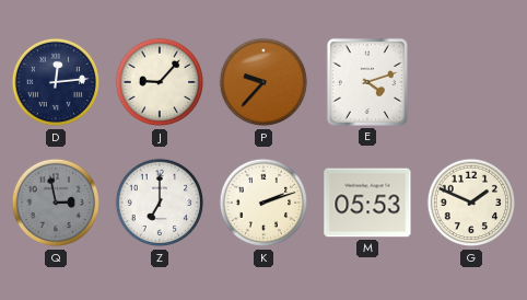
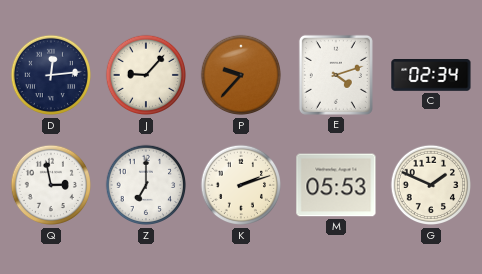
C: none -> 02:34 (431, 75)
Q dial: grey -> white (51, 185)
